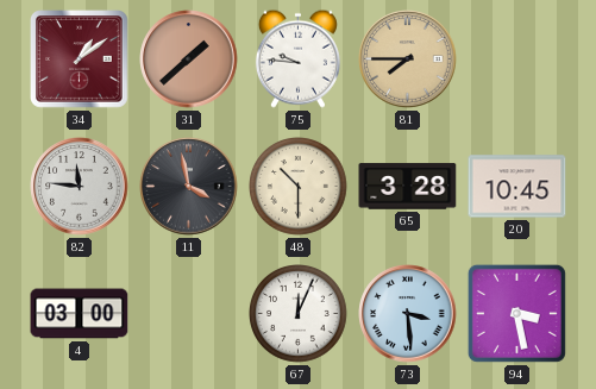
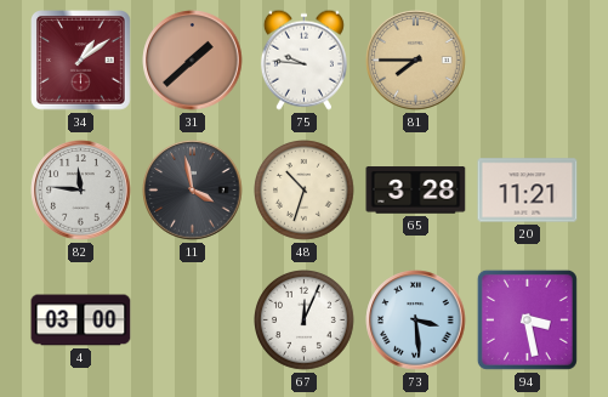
48: 10:30 -> 10:33 (305, 191)
20: 10:45 -> 11:21 (528, 191)
